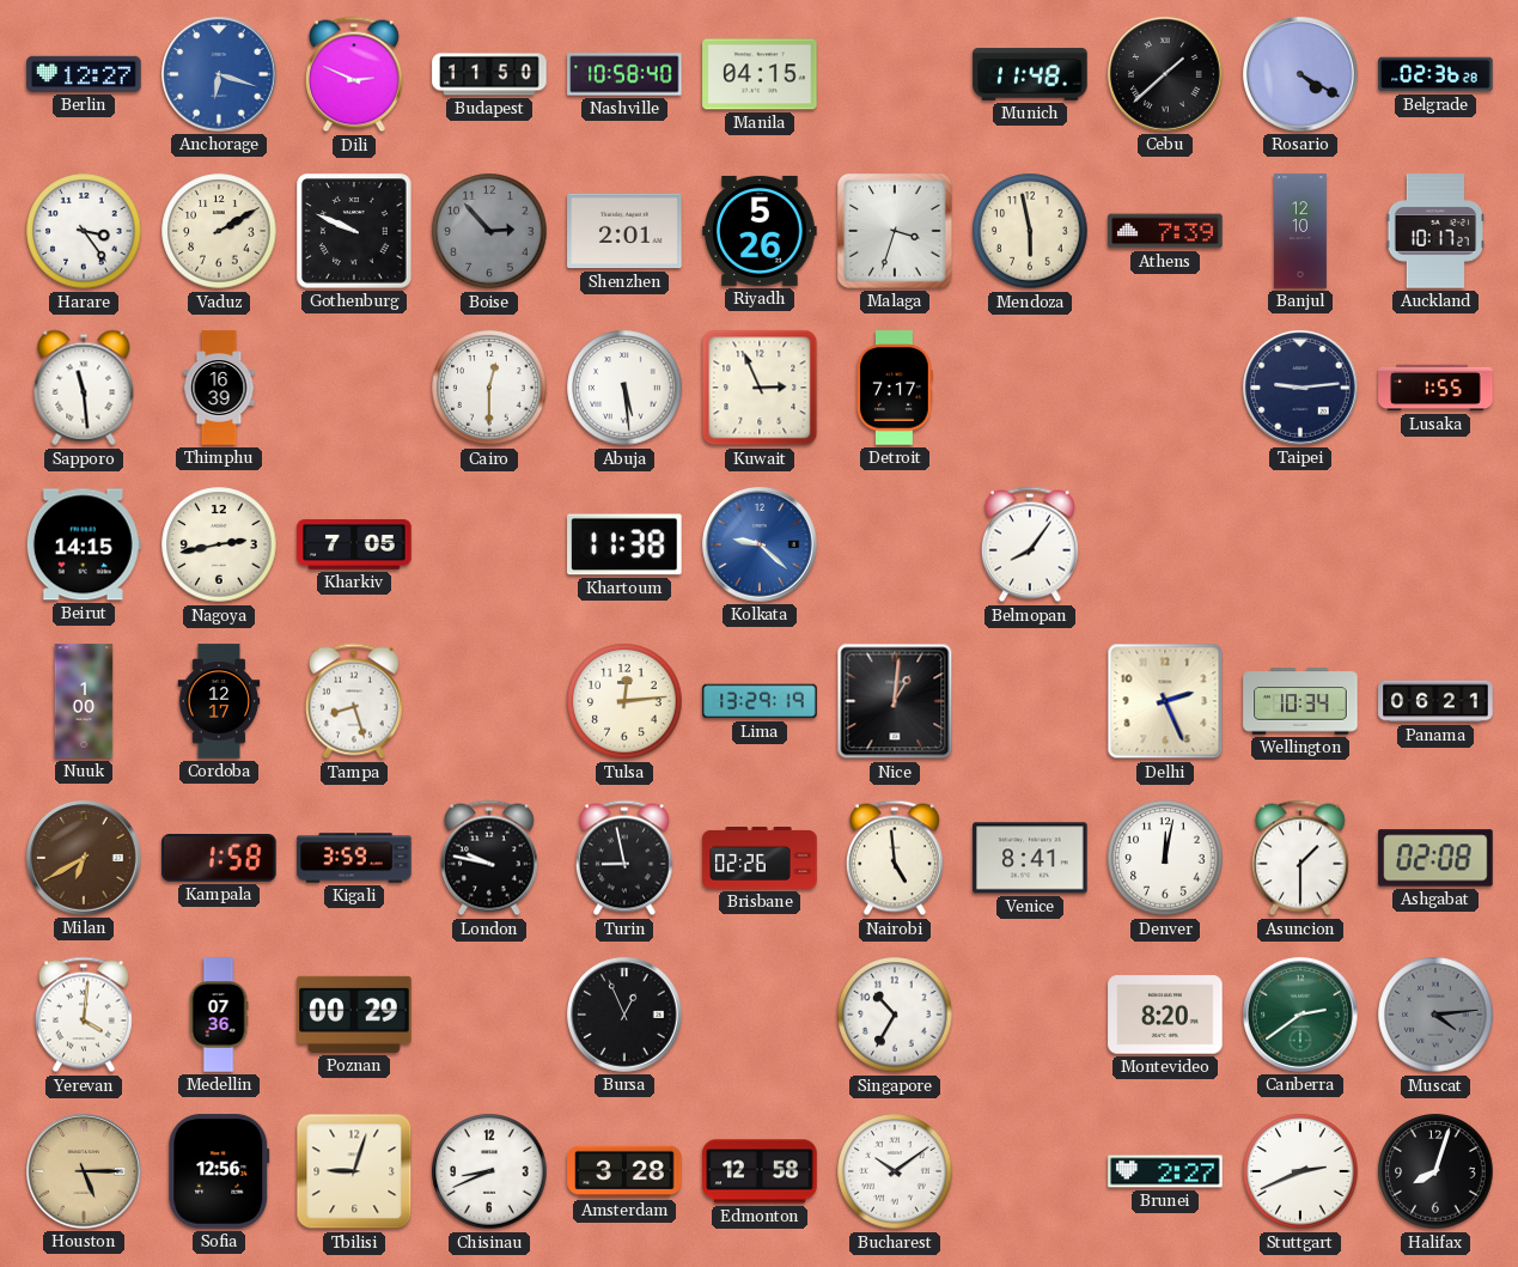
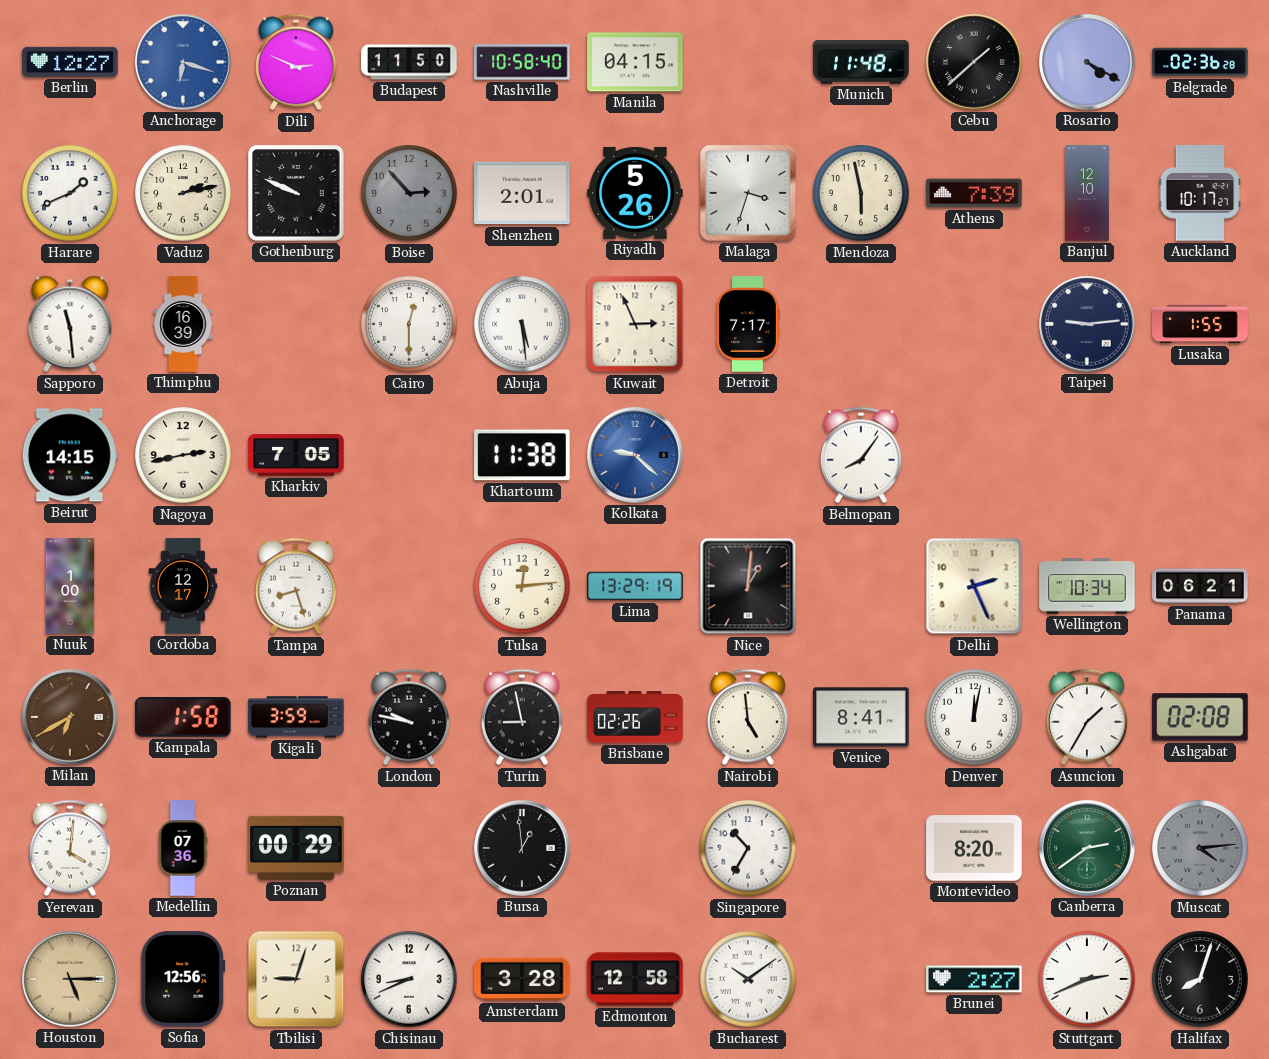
Harare: 3:24 -> 1:41 (70, 193)
Vaduz: 2:10 -> 2:13 (183, 193)
Asuncion: 1:30 -> 1:35 (1087, 717)
Bursa: 12:56 -> 12:59 (522, 848)
